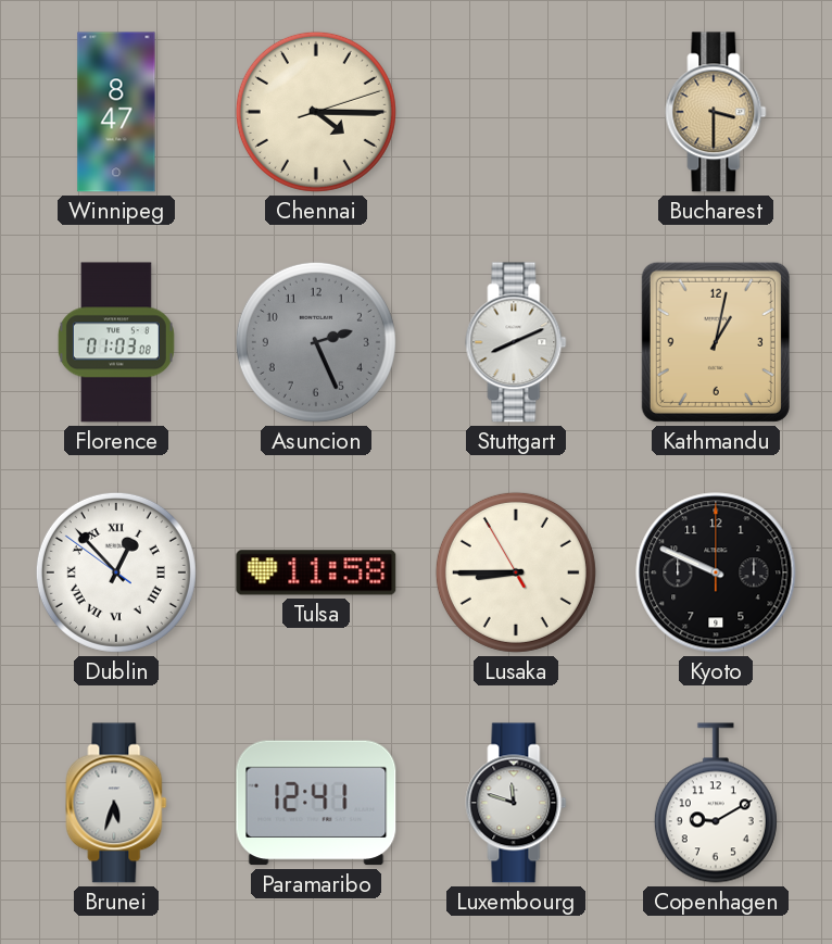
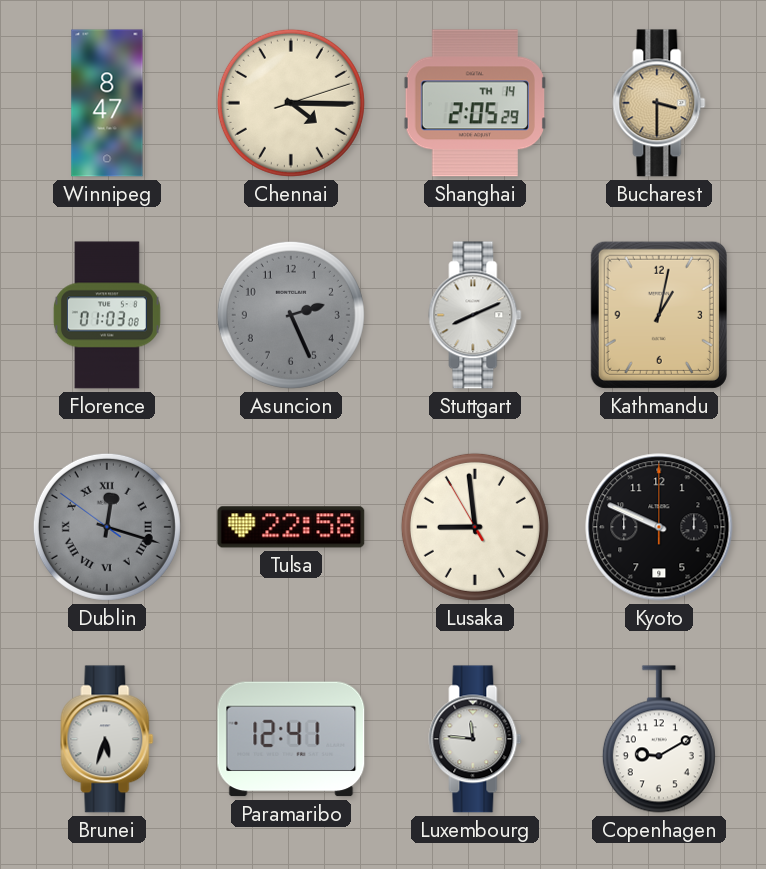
Shanghai: none -> 2:05 (475, 103)
Dublin: 12:52 -> 12:17 (107, 527)
Dublin dial: white -> grey (107, 527)
Tulsa: 11:58 -> 22:58 (291, 527)
Lusaka: 8:44 -> 8:58 (475, 527)
Luxembourg: 11:48 -> 11:46 (475, 739)
